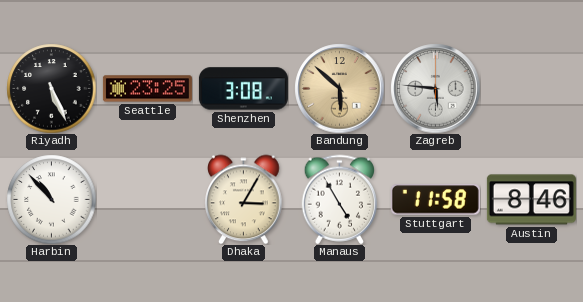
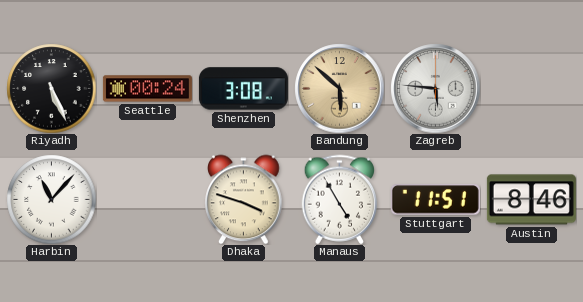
Seattle: 23:25 -> 00:24 (147, 89)
Harbin: 10:53 -> 11:07 (51, 199)
Dhaka: 3:05 -> 3:48 (244, 199)
Stuttgart: 11:58 -> 11:51 (435, 200)
